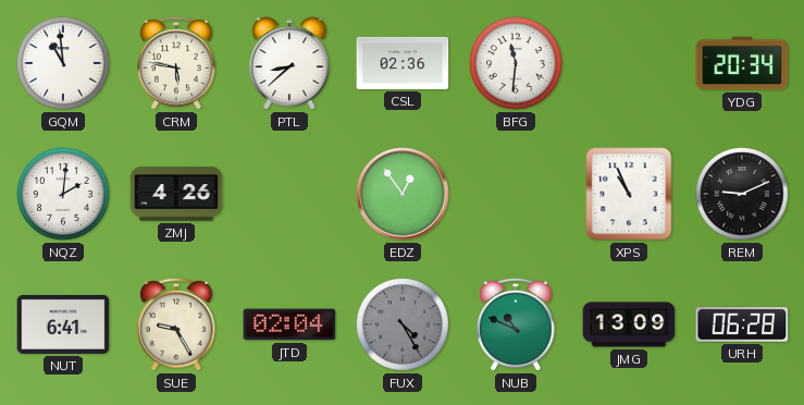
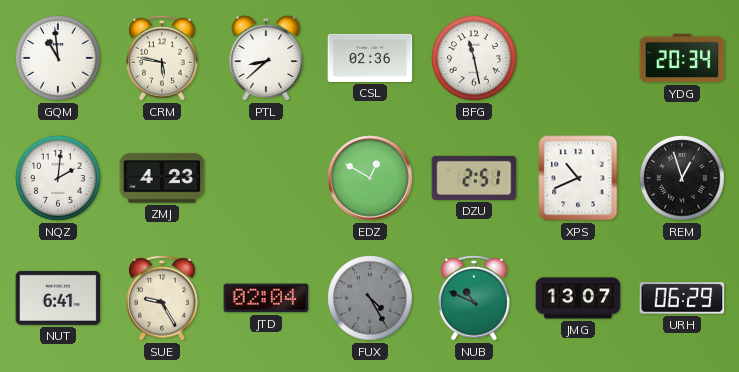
BFG: 11:31 -> 11:28 (474, 58)
ZMJ: 4:26 -> 4:23 (162, 178)
EDZ: 12:54 -> 12:50 (370, 178)
DZU: none -> 2:51 (474, 178)
XPS: 10:56 -> 10:41 (578, 178)
REM: 9:11 -> 12:57 (682, 178)
JMG: 13:09 -> 13:07 (578, 298)
URH: 06:28 -> 06:29 (682, 298)
